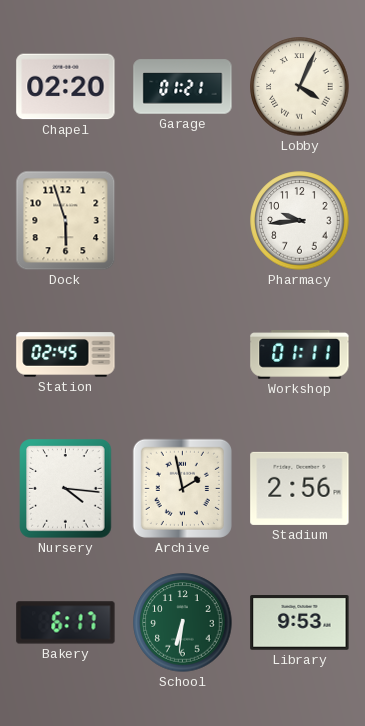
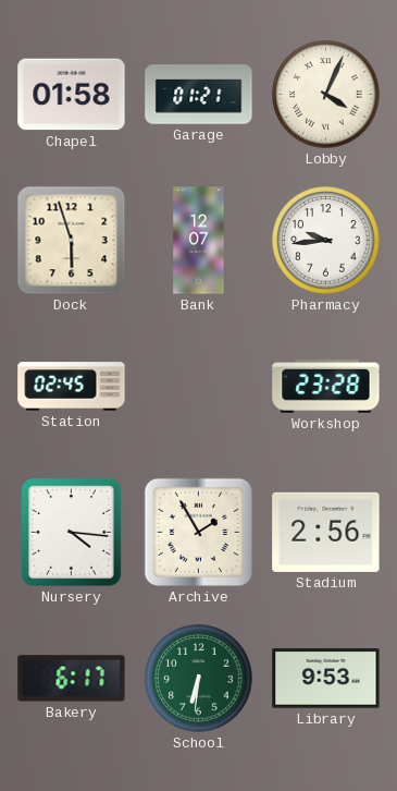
Chapel: 02:20 -> 01:58 (72, 95)
Bank: none -> 12:07 (199, 241)
Workshop: 01:11 -> 23:28 (326, 387)
Archive: 1:58 -> 1:55 (198, 532)
